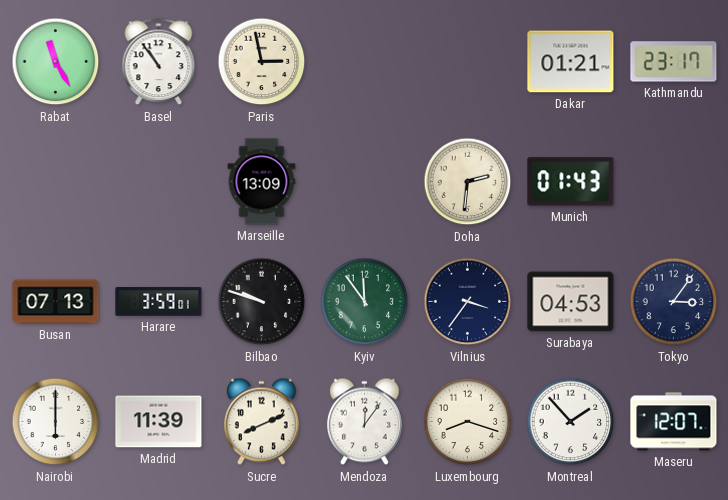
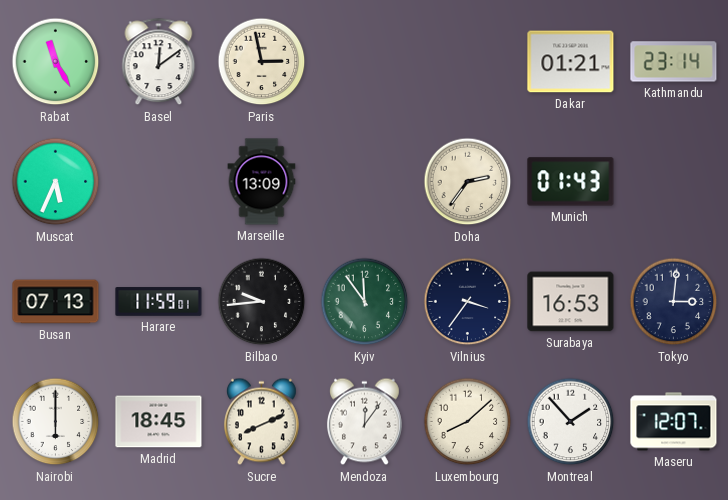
Basel: 10:54 -> 12:09 (159, 62)
Kathmandu: 23:17 -> 23:14 (674, 62)
Muscat: none -> 5:34 (56, 182)
Doha: 2:31 -> 2:36 (468, 182)
Harare: 3:59 -> 11:59 (159, 302)
Bilbao: 9:48 -> 9:44 (262, 302)
Surabaya: 04:53 -> 16:53 (571, 302)
Tokyo: 3:06 -> 3:01 (674, 302)
Madrid: 11:39 -> 18:45 (159, 422)
Luxembourg: 8:18 -> 8:08 (468, 422)
